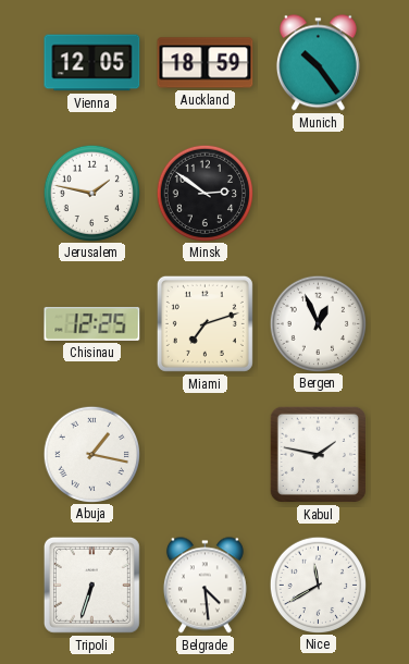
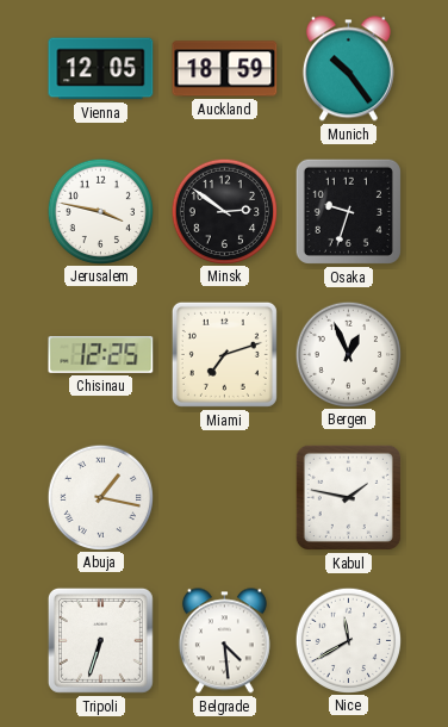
Jerusalem: 1:47 -> 3:47 (100, 211)
Osaka: none -> 9:33 (348, 211)
